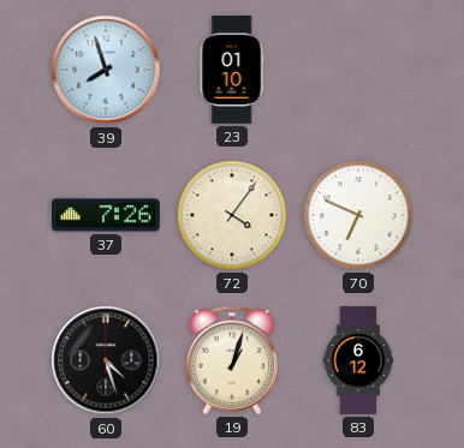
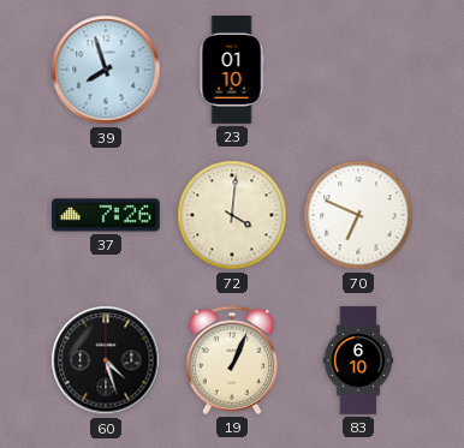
72: 4:06 -> 4:01 (232, 215)
19: 1:03 -> 1:04 (232, 360)
83: 6:12 -> 6:10 (358, 360)
